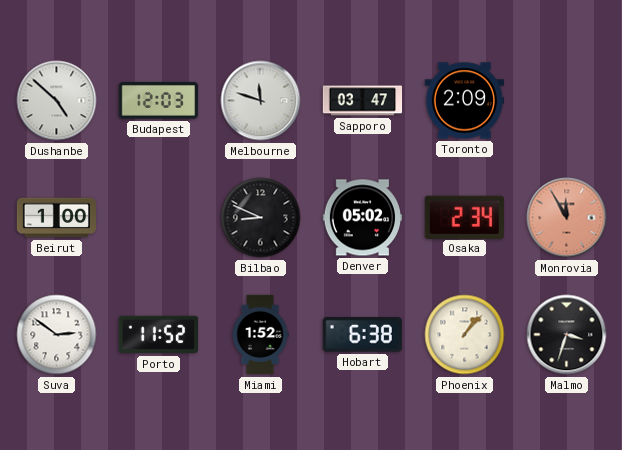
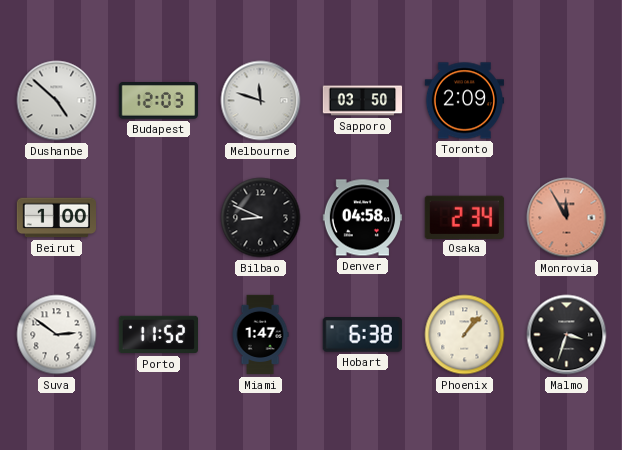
Sapporo: 03:47 -> 03:50 (363, 101)
Denver: 05:02 -> 04:58 (362, 218)
Miami: 1:52 -> 1:47 (260, 335)
